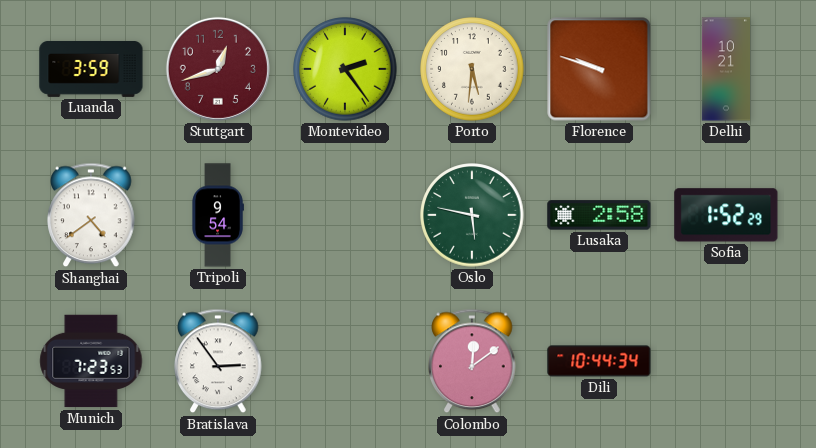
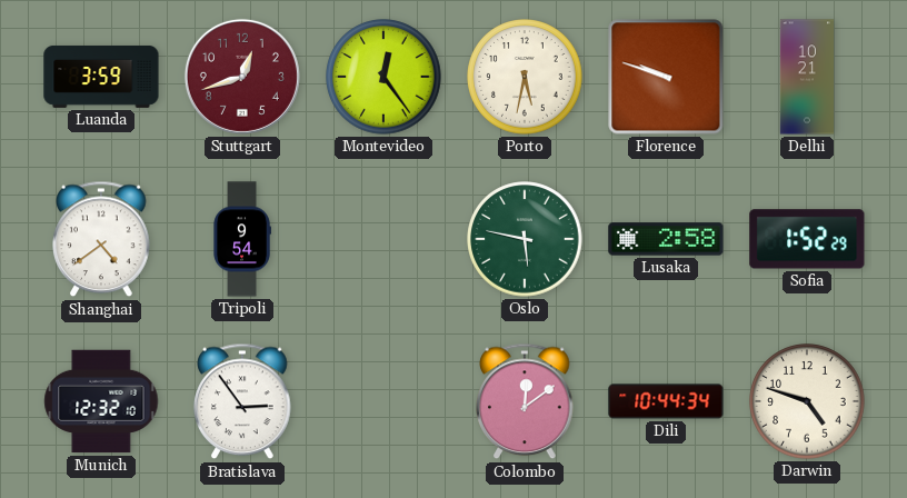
Montevideo: 2:24 -> 12:24 (383, 77)
Porto: 5:31 -> 5:32 (525, 77)
Munich: 7:23 -> 12:32 (101, 401)
Darwin: none -> 4:48 (807, 401)
